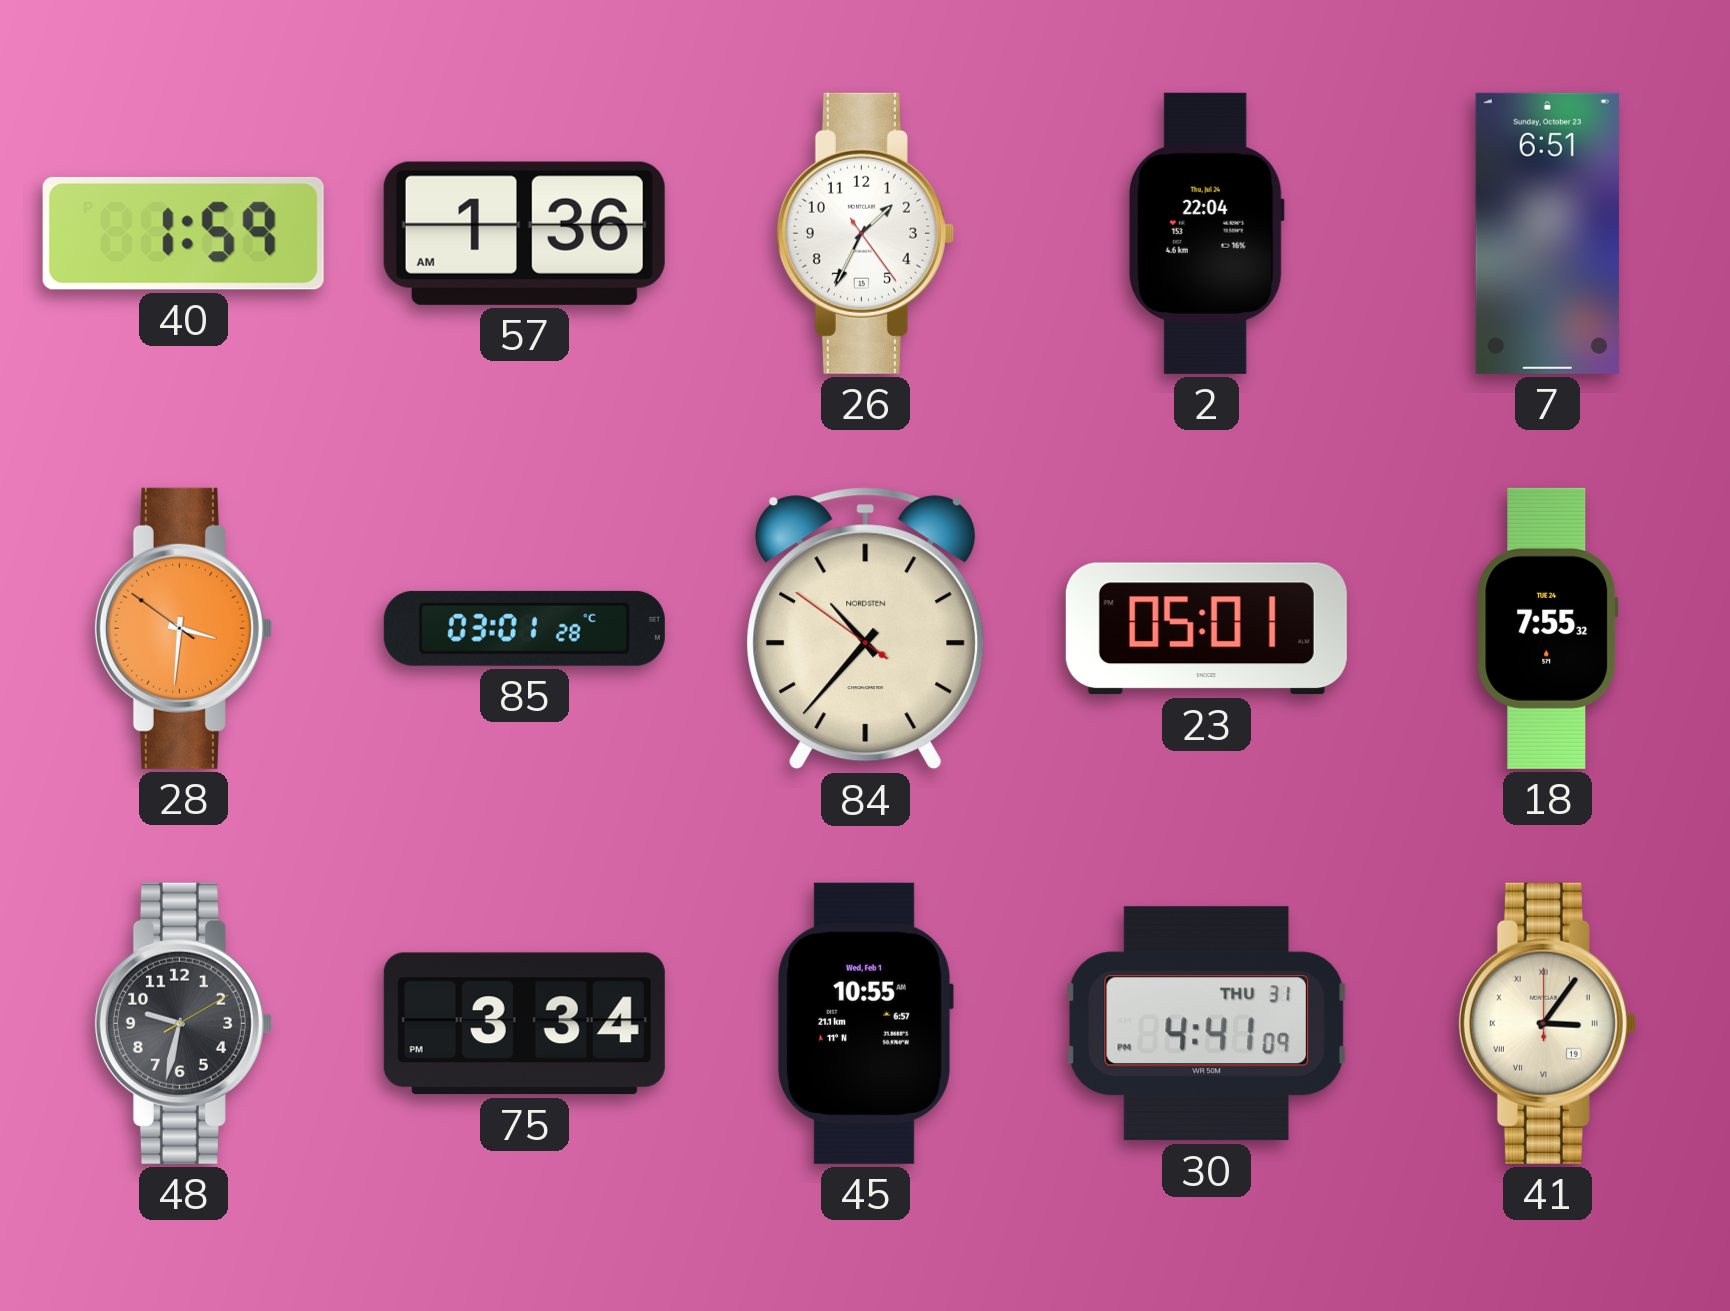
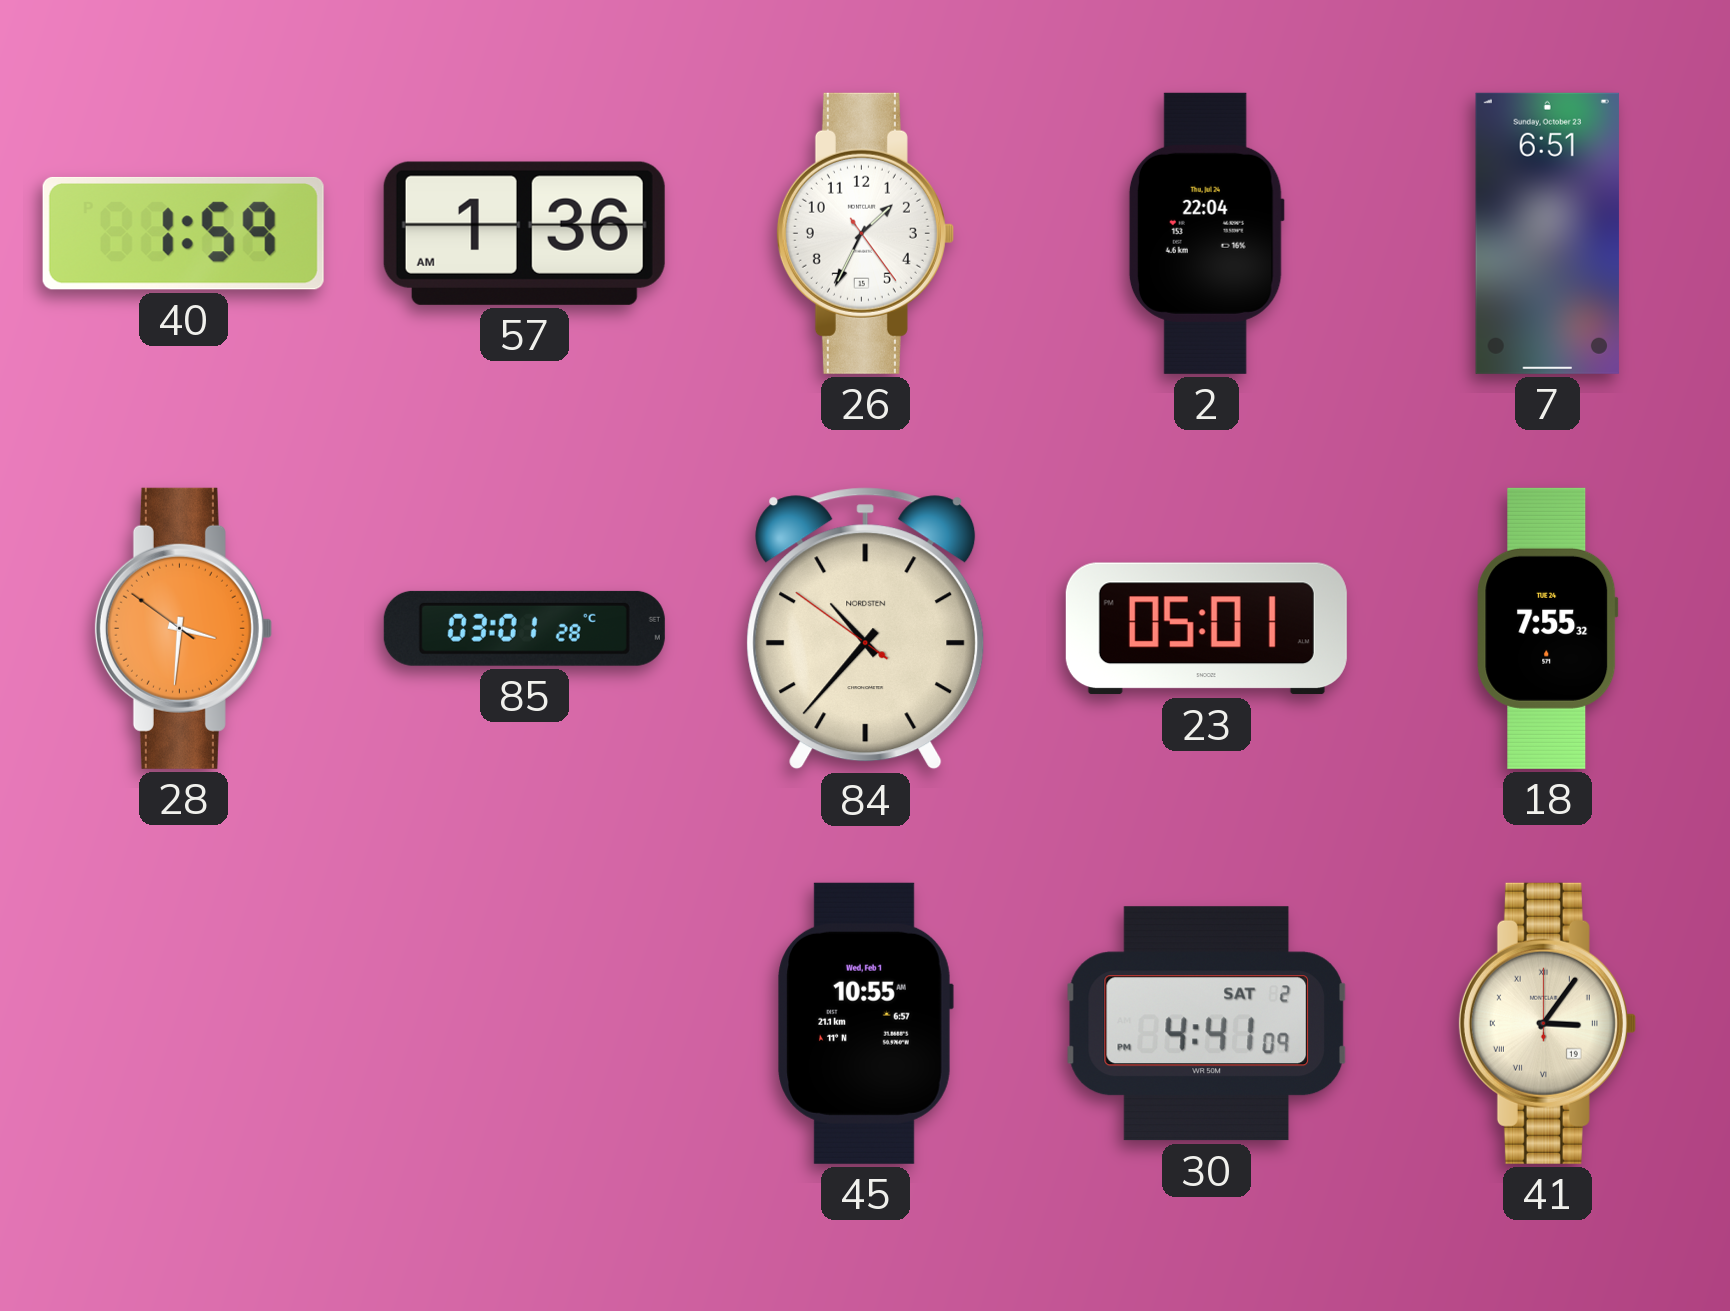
48: 9:32 -> none (183, 1023)
75: 3:34 -> none (524, 1024)
30 date: THU 31 -> SAT 2 (1206, 1024)
